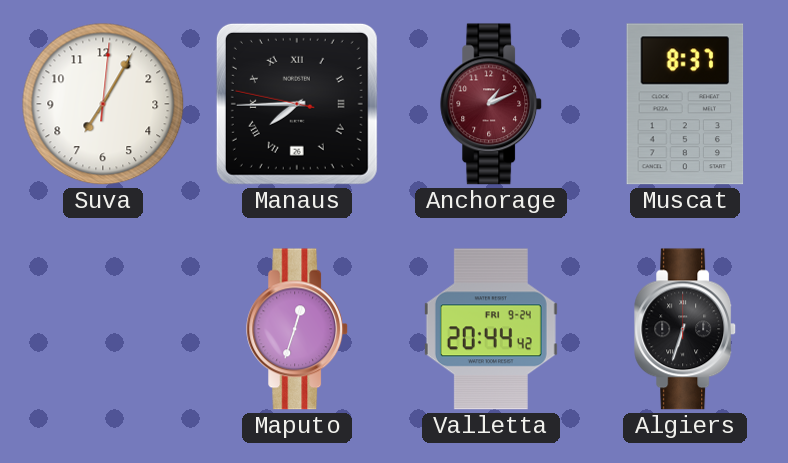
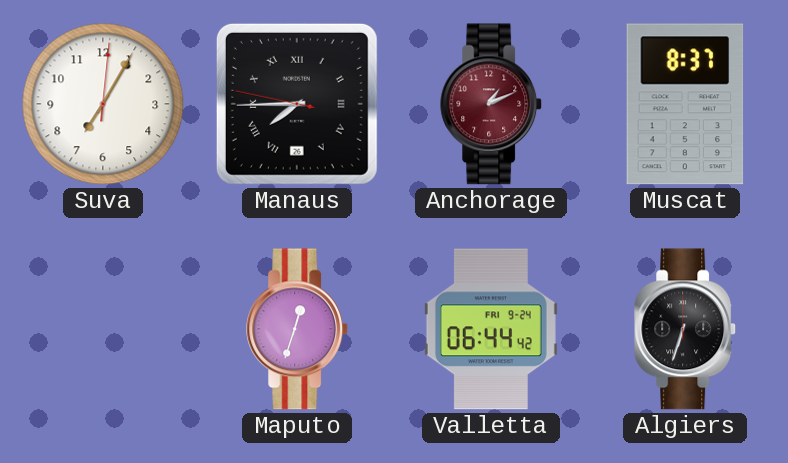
Valletta: 20:44 -> 06:44 (491, 329)
